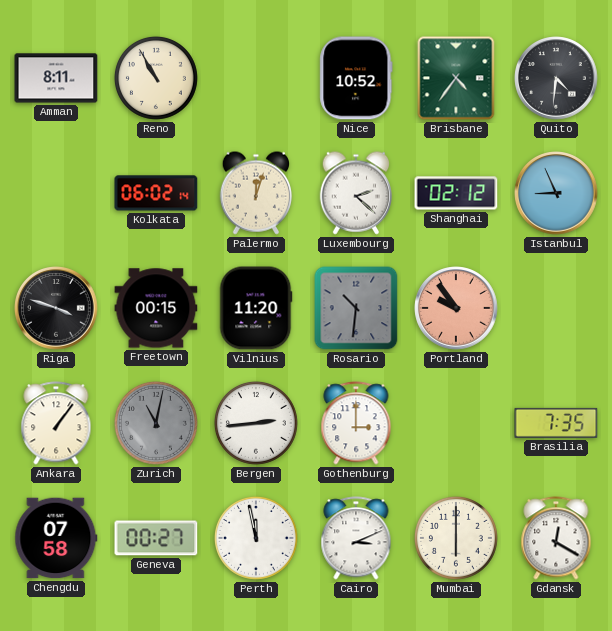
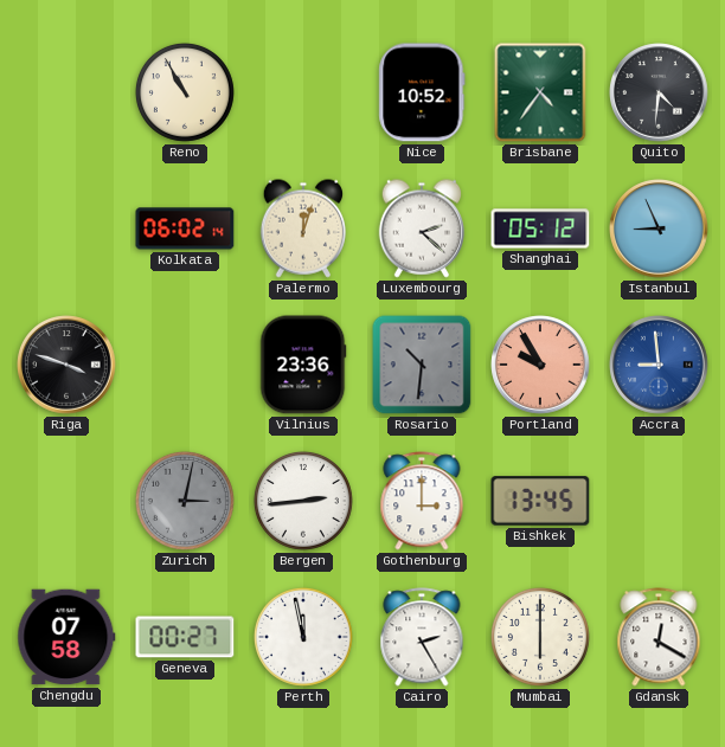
Amman: 8:11 -> none (56, 78)
Shanghai: 02:12 -> 05:12 (540, 228)
Freetown: 00:15 -> none (156, 308)
Vilnius: 11:20 -> 23:36 (303, 365)
Portland: 9:54 -> 9:55 (540, 365)
Accra: none -> 8:59 (659, 365)
Ankara: 1:06 -> none (56, 423)
Zurich: 11:02 -> 3:02 (185, 501)
Bishkek: none -> 13:45 (540, 501)
Brasilia: 7:35 -> none (556, 423)
Cairo: 3:11 -> 2:25 (422, 637)
